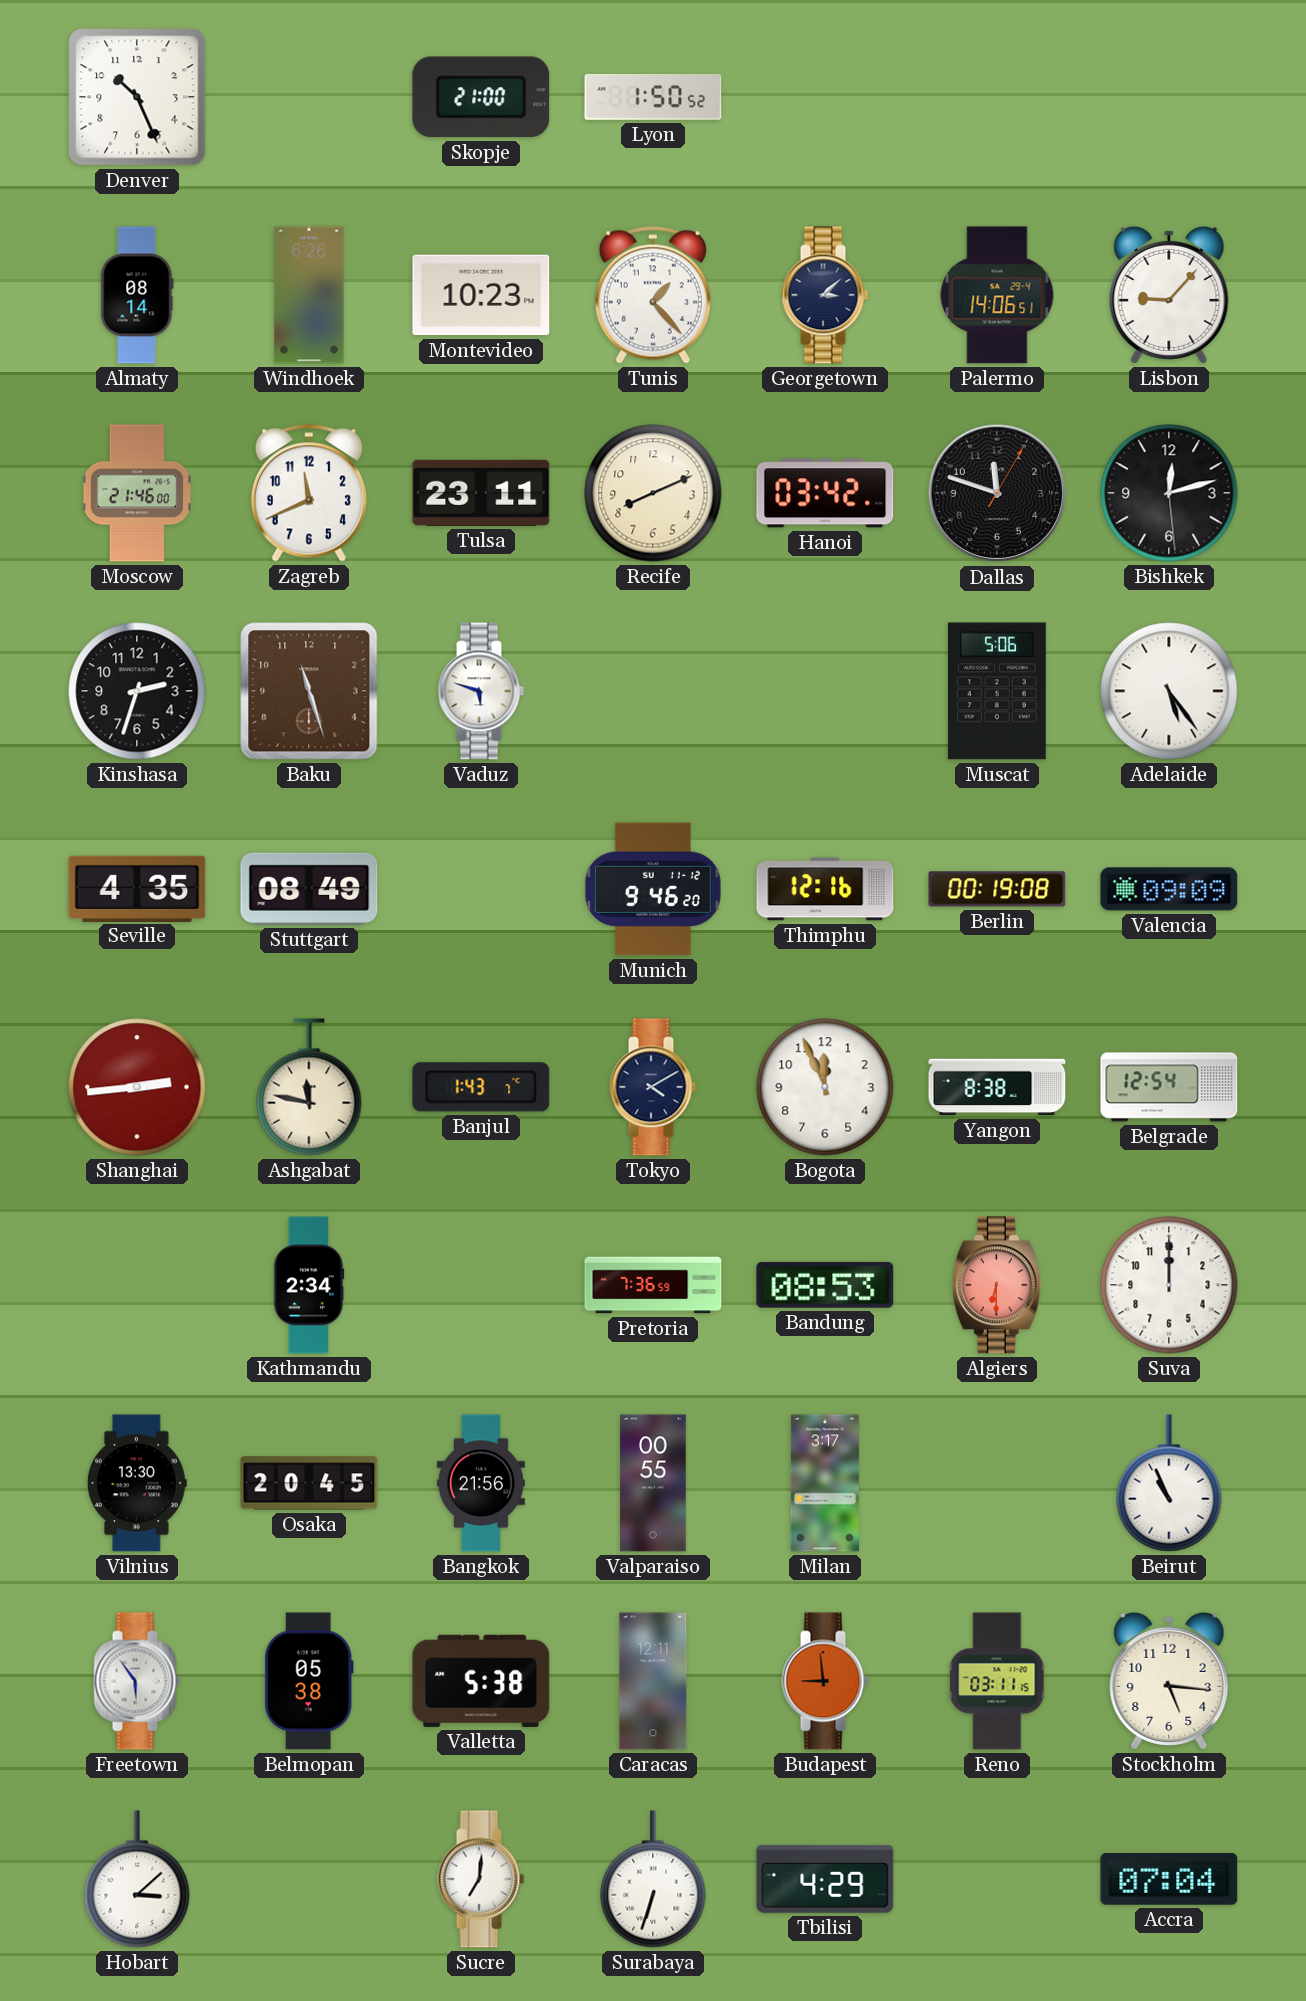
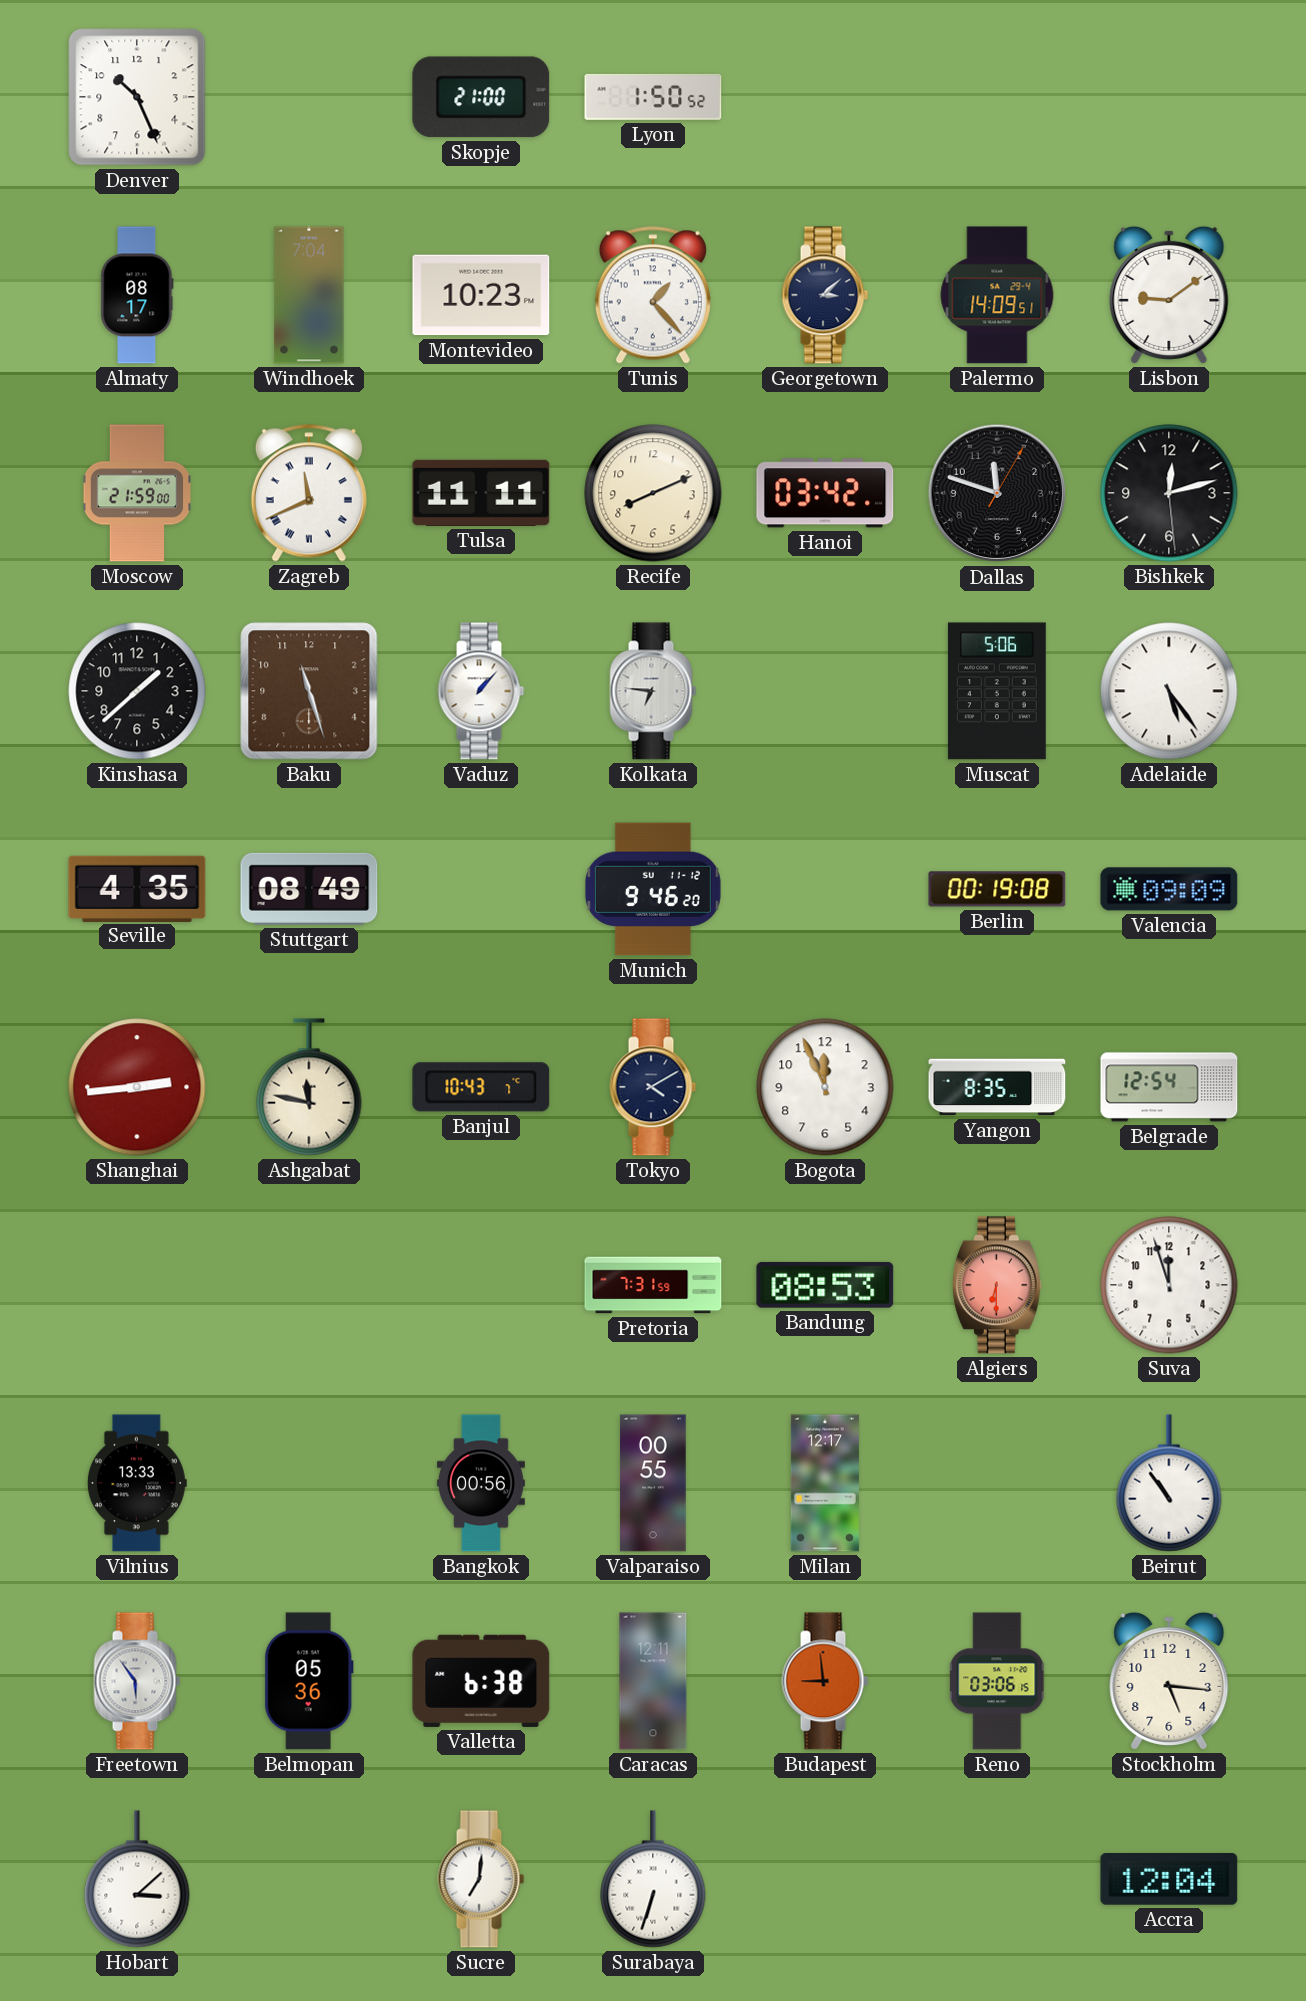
Almaty: 08:14 -> 08:17 (137, 295)
Windhoek: 6:26 -> 7:04 (309, 295)
Palermo: 14:06 -> 14:09 (997, 295)
Lisbon: 9:07 -> 9:09 (1169, 295)
Moscow: 21:46 -> 21:59 (137, 493)
Zagreb numerals: Arabic -> Roman (309, 493)
Tulsa: 23:11 -> 11:11 (481, 493)
Kinshasa: 2:33 -> 1:38 (137, 691)
Vaduz: 5:48 -> 1:07 (481, 691)
Kolkata: none -> 6:46 (653, 691)
Thimphu: 12:16 -> none (825, 889)
Banjul: 1:43 -> 10:43 (481, 1087)
Yangon: 8:38 -> 8:35 (997, 1087)
Kathmandu: 2:34 -> none (309, 1285)
Pretoria: 7:36 -> 7:31 (653, 1285)
Suva: 12:00 -> 11:57 (1169, 1285)
Vilnius: 13:30 -> 13:33 (137, 1483)
Osaka: 20:45 -> none (309, 1483)
Bangkok: 21:56 -> 00:56 (481, 1483)
Milan: 3:17 -> 12:17 (825, 1483)
Beirut: 10:56 -> 10:54 (1169, 1483)
Belmopan: 05:38 -> 05:36 (309, 1681)
Valletta: 5:38 -> 6:38 (481, 1681)
Reno: 03:11 -> 03:06 (998, 1681)
Tbilisi: 4:29 -> none (825, 1879)
Accra: 07:04 -> 12:04 (1169, 1880)
